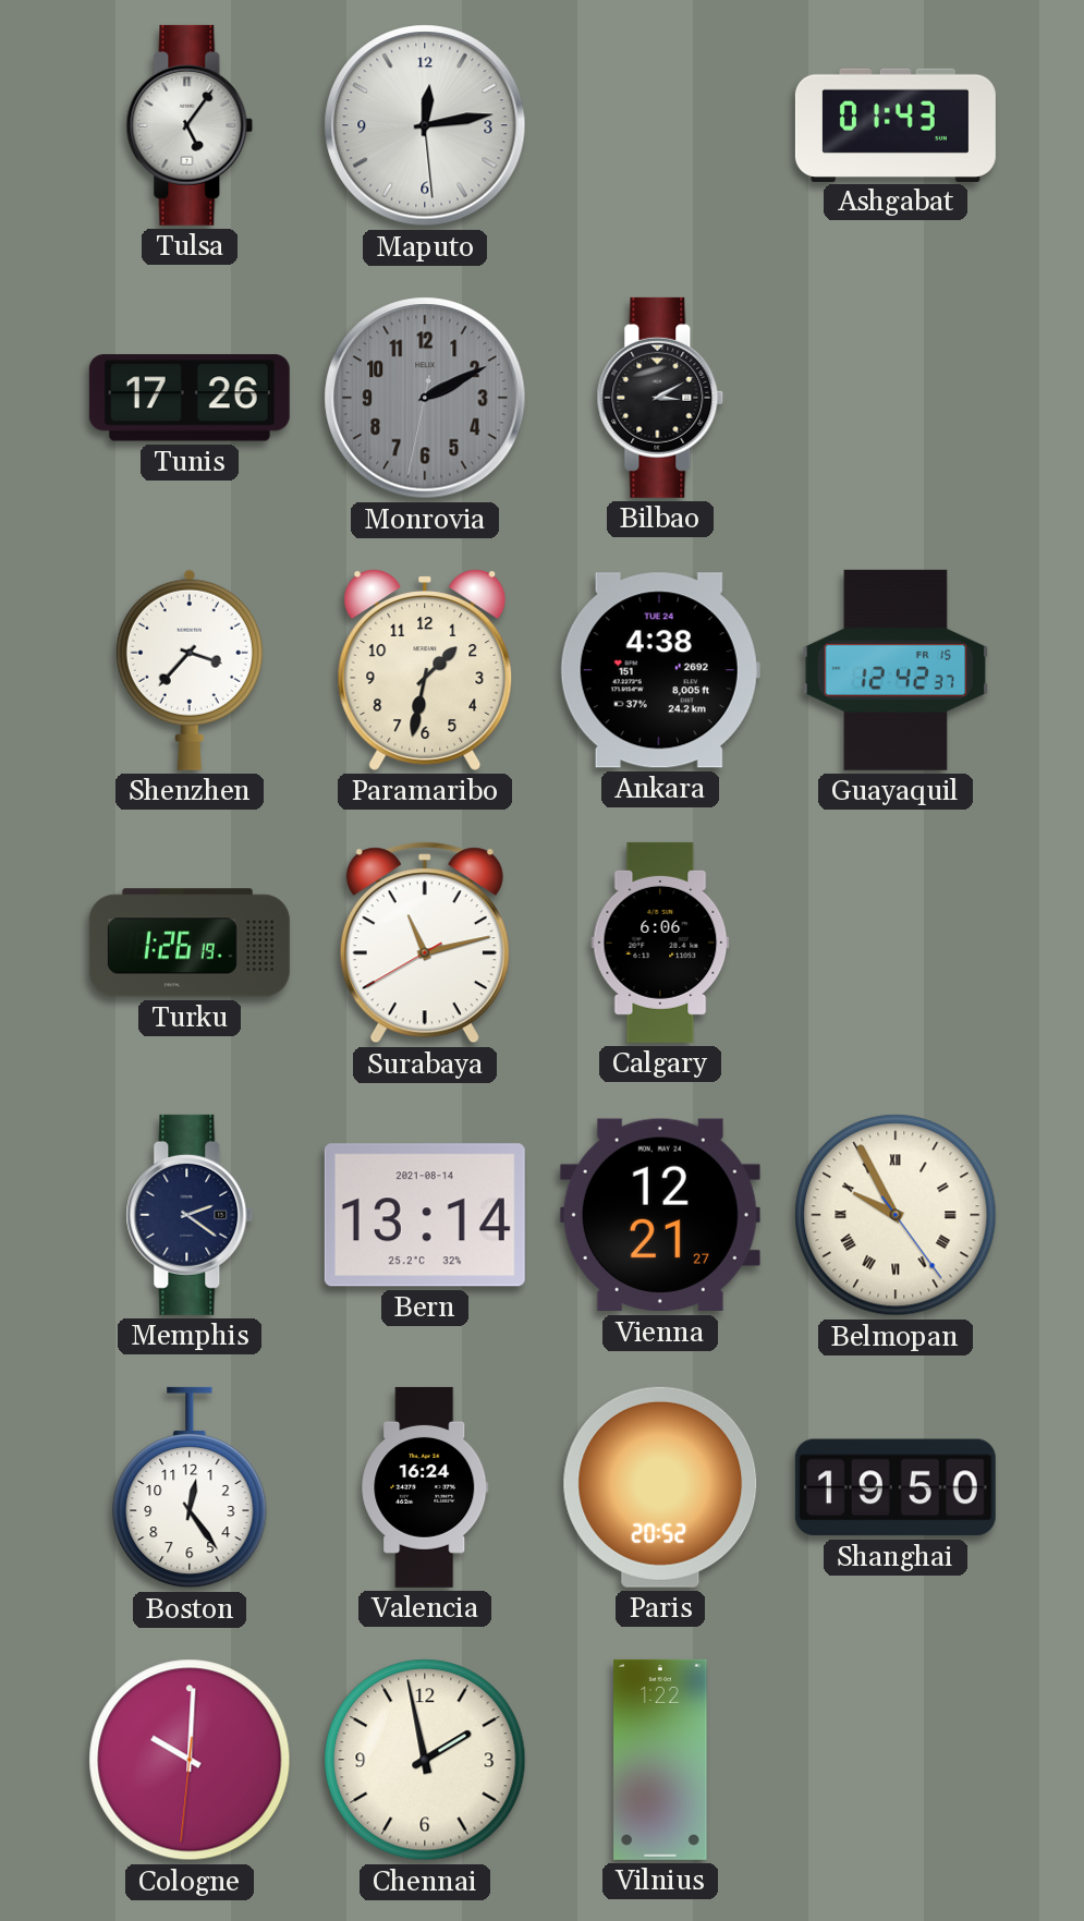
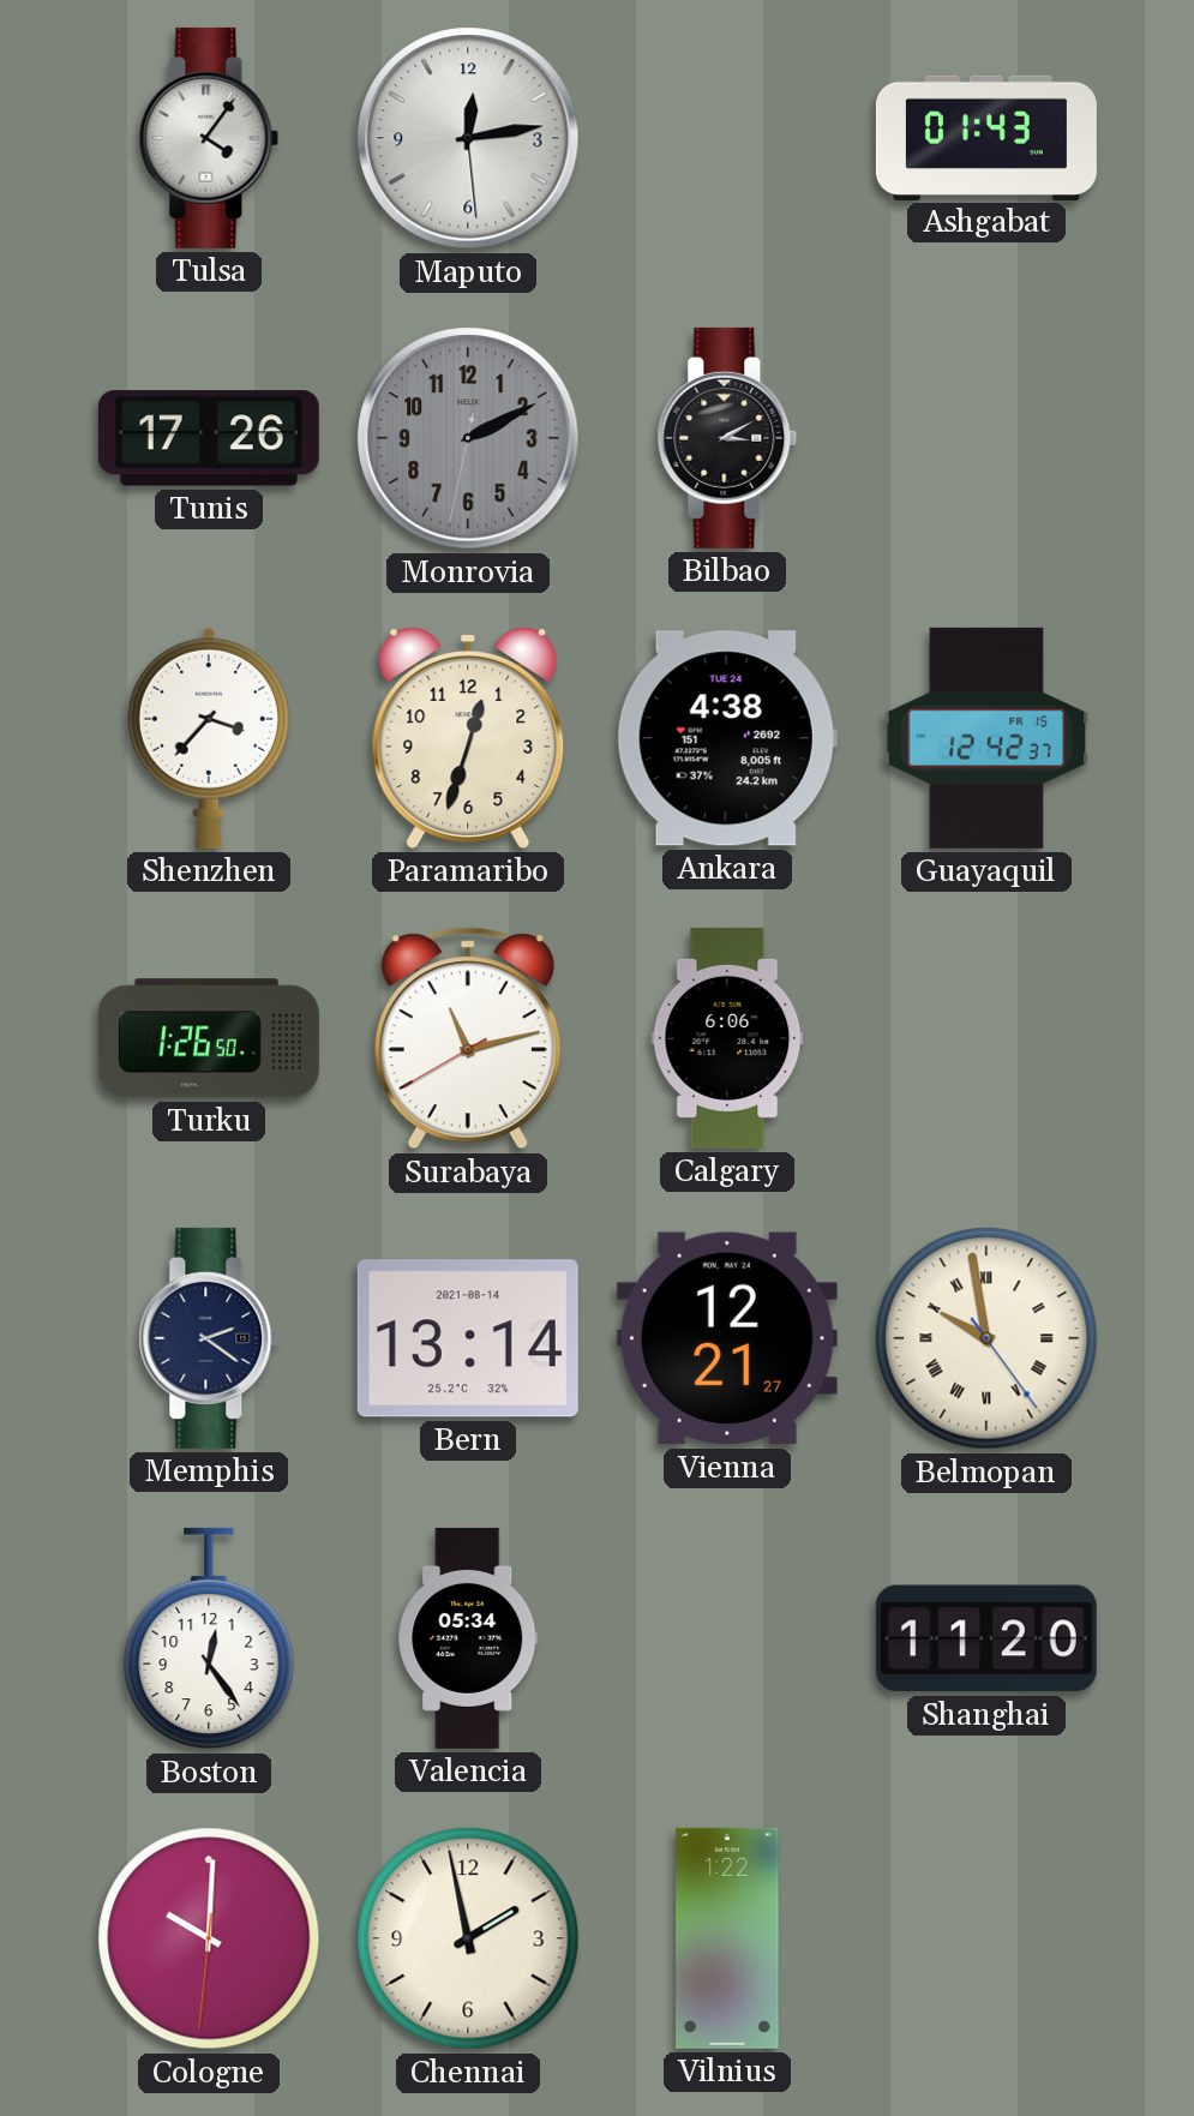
Tulsa: 5:06 -> 4:06 (209, 138)
Paramaribo: 1:32 -> 12:33 (468, 738)
Turku: 1:26:19 -> 1:26:50 (209, 1038)
Belmopan: 9:55 -> 9:58 (986, 1338)
Valencia: 16:24 -> 05:34 (468, 1638)
Paris: 20:52 -> none (660, 1487)
Shanghai: 19:50 -> 11:20 (986, 1638)
